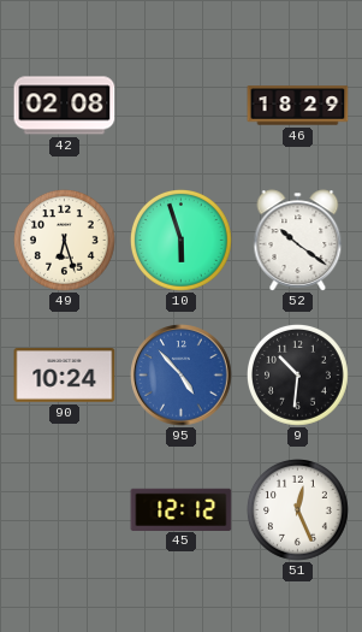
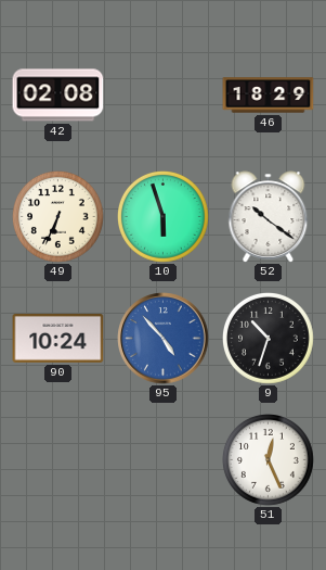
49: 6:27 -> 6:34 (58, 217)
9: 10:31 -> 10:33 (269, 339)
45: 12:12 -> none (182, 509)
